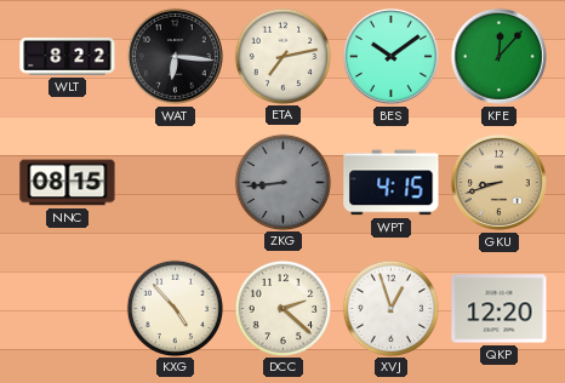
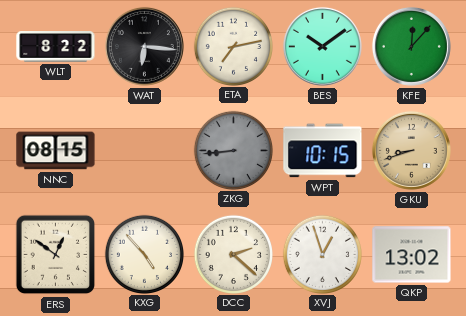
WPT: 4:15 -> 10:15 (323, 151)
ERS: none -> 12:51 (56, 255)
QKP: 12:20 -> 13:02 (412, 255)
